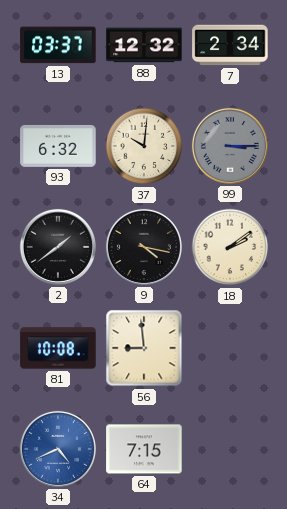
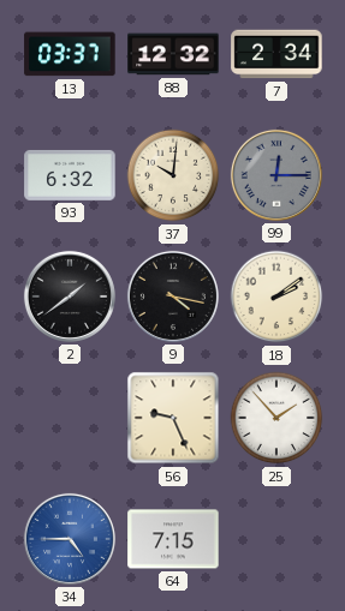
99: 3:15 -> 12:15 (276, 175)
81: 10:08 -> none (58, 348)
56: 8:59 -> 9:26 (173, 418)
25: none -> 1:53 (276, 418)
34: 4:41 -> 4:45 (70, 539)
